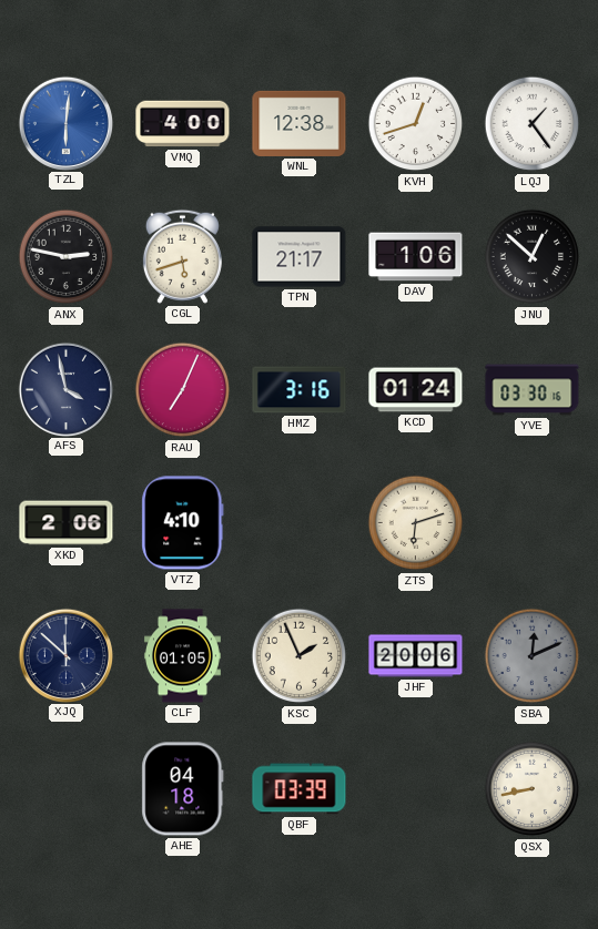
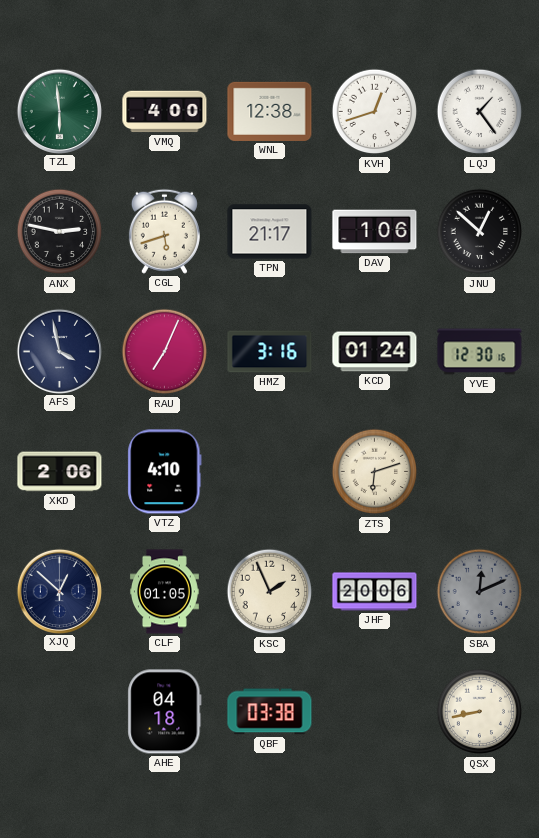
TZL: 6:01 -> 5:59 (59, 111)
TZL dial: blue -> green (59, 111)
YVE: 03:30 -> 12:30 (480, 352)
XJQ: 11:52 -> 12:52 (59, 591)
QBF: 03:39 -> 03:38 (270, 712)
